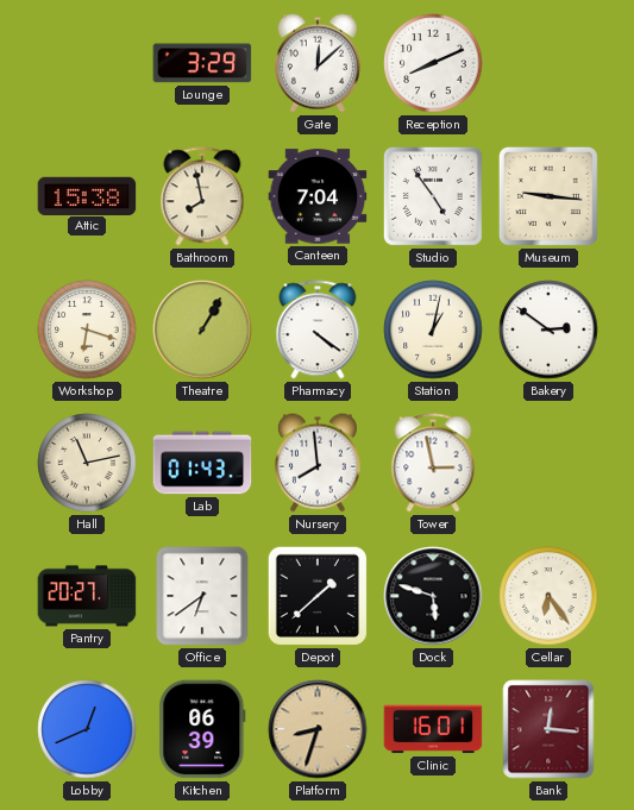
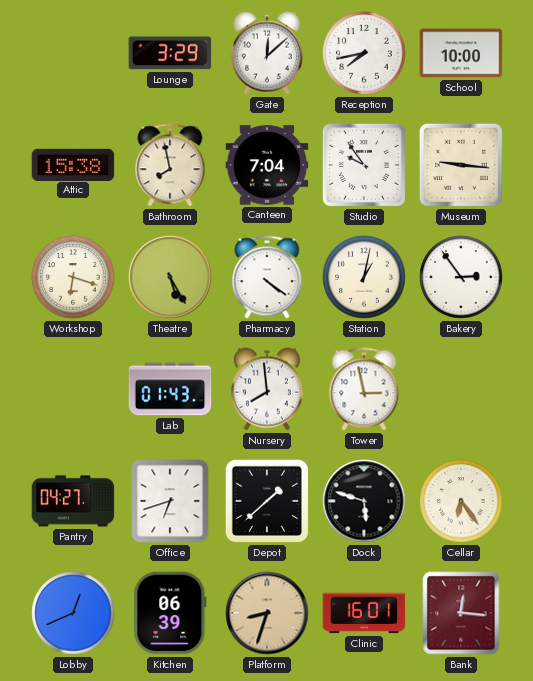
Reception: 8:11 -> 7:43 (364, 53)
School: none -> 10:00 (461, 53)
Studio: 4:54 -> 9:54 (364, 165)
Theatre: 1:05 -> 5:25 (170, 277)
Bakery: 2:51 -> 2:54 (461, 277)
Hall: 11:13 -> none (87, 463)
Pantry: 20:27 -> 04:27 (73, 501)
Office: 6:39 -> 6:42 (170, 501)
